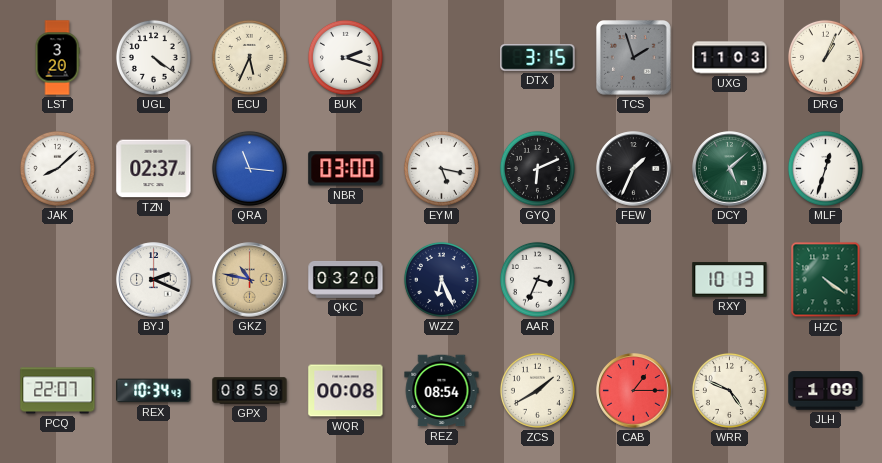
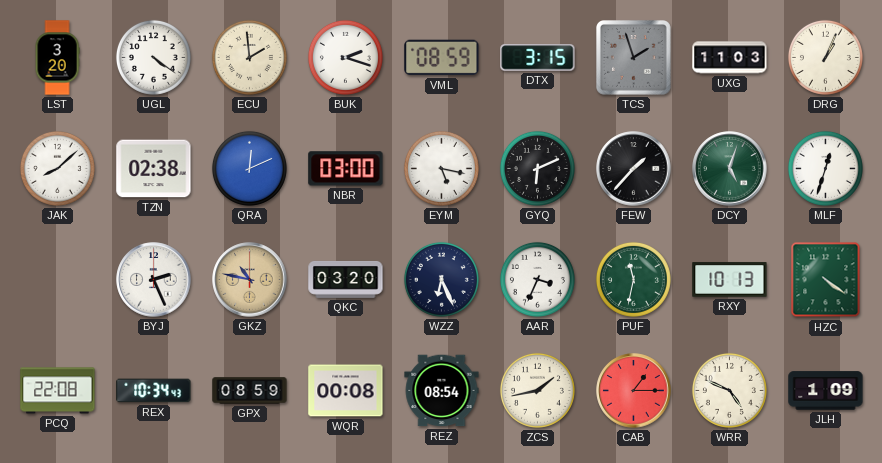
ECU: 5:34 -> 1:59 (249, 57)
VML: none -> 08:59 (442, 58)
TZN: 02:37 -> 02:38 (154, 169)
QRA: 11:16 -> 12:11 (249, 168)
FEW: 1:34 -> 1:37 (634, 169)
DCY: 5:08 -> 5:03 (730, 169)
BYJ: 2:19 -> 2:26 (154, 280)
PUF: none -> 11:32 (633, 279)
PCQ: 22:07 -> 22:08 (58, 391)
ZCS: 1:40 -> 1:43 (537, 390)
